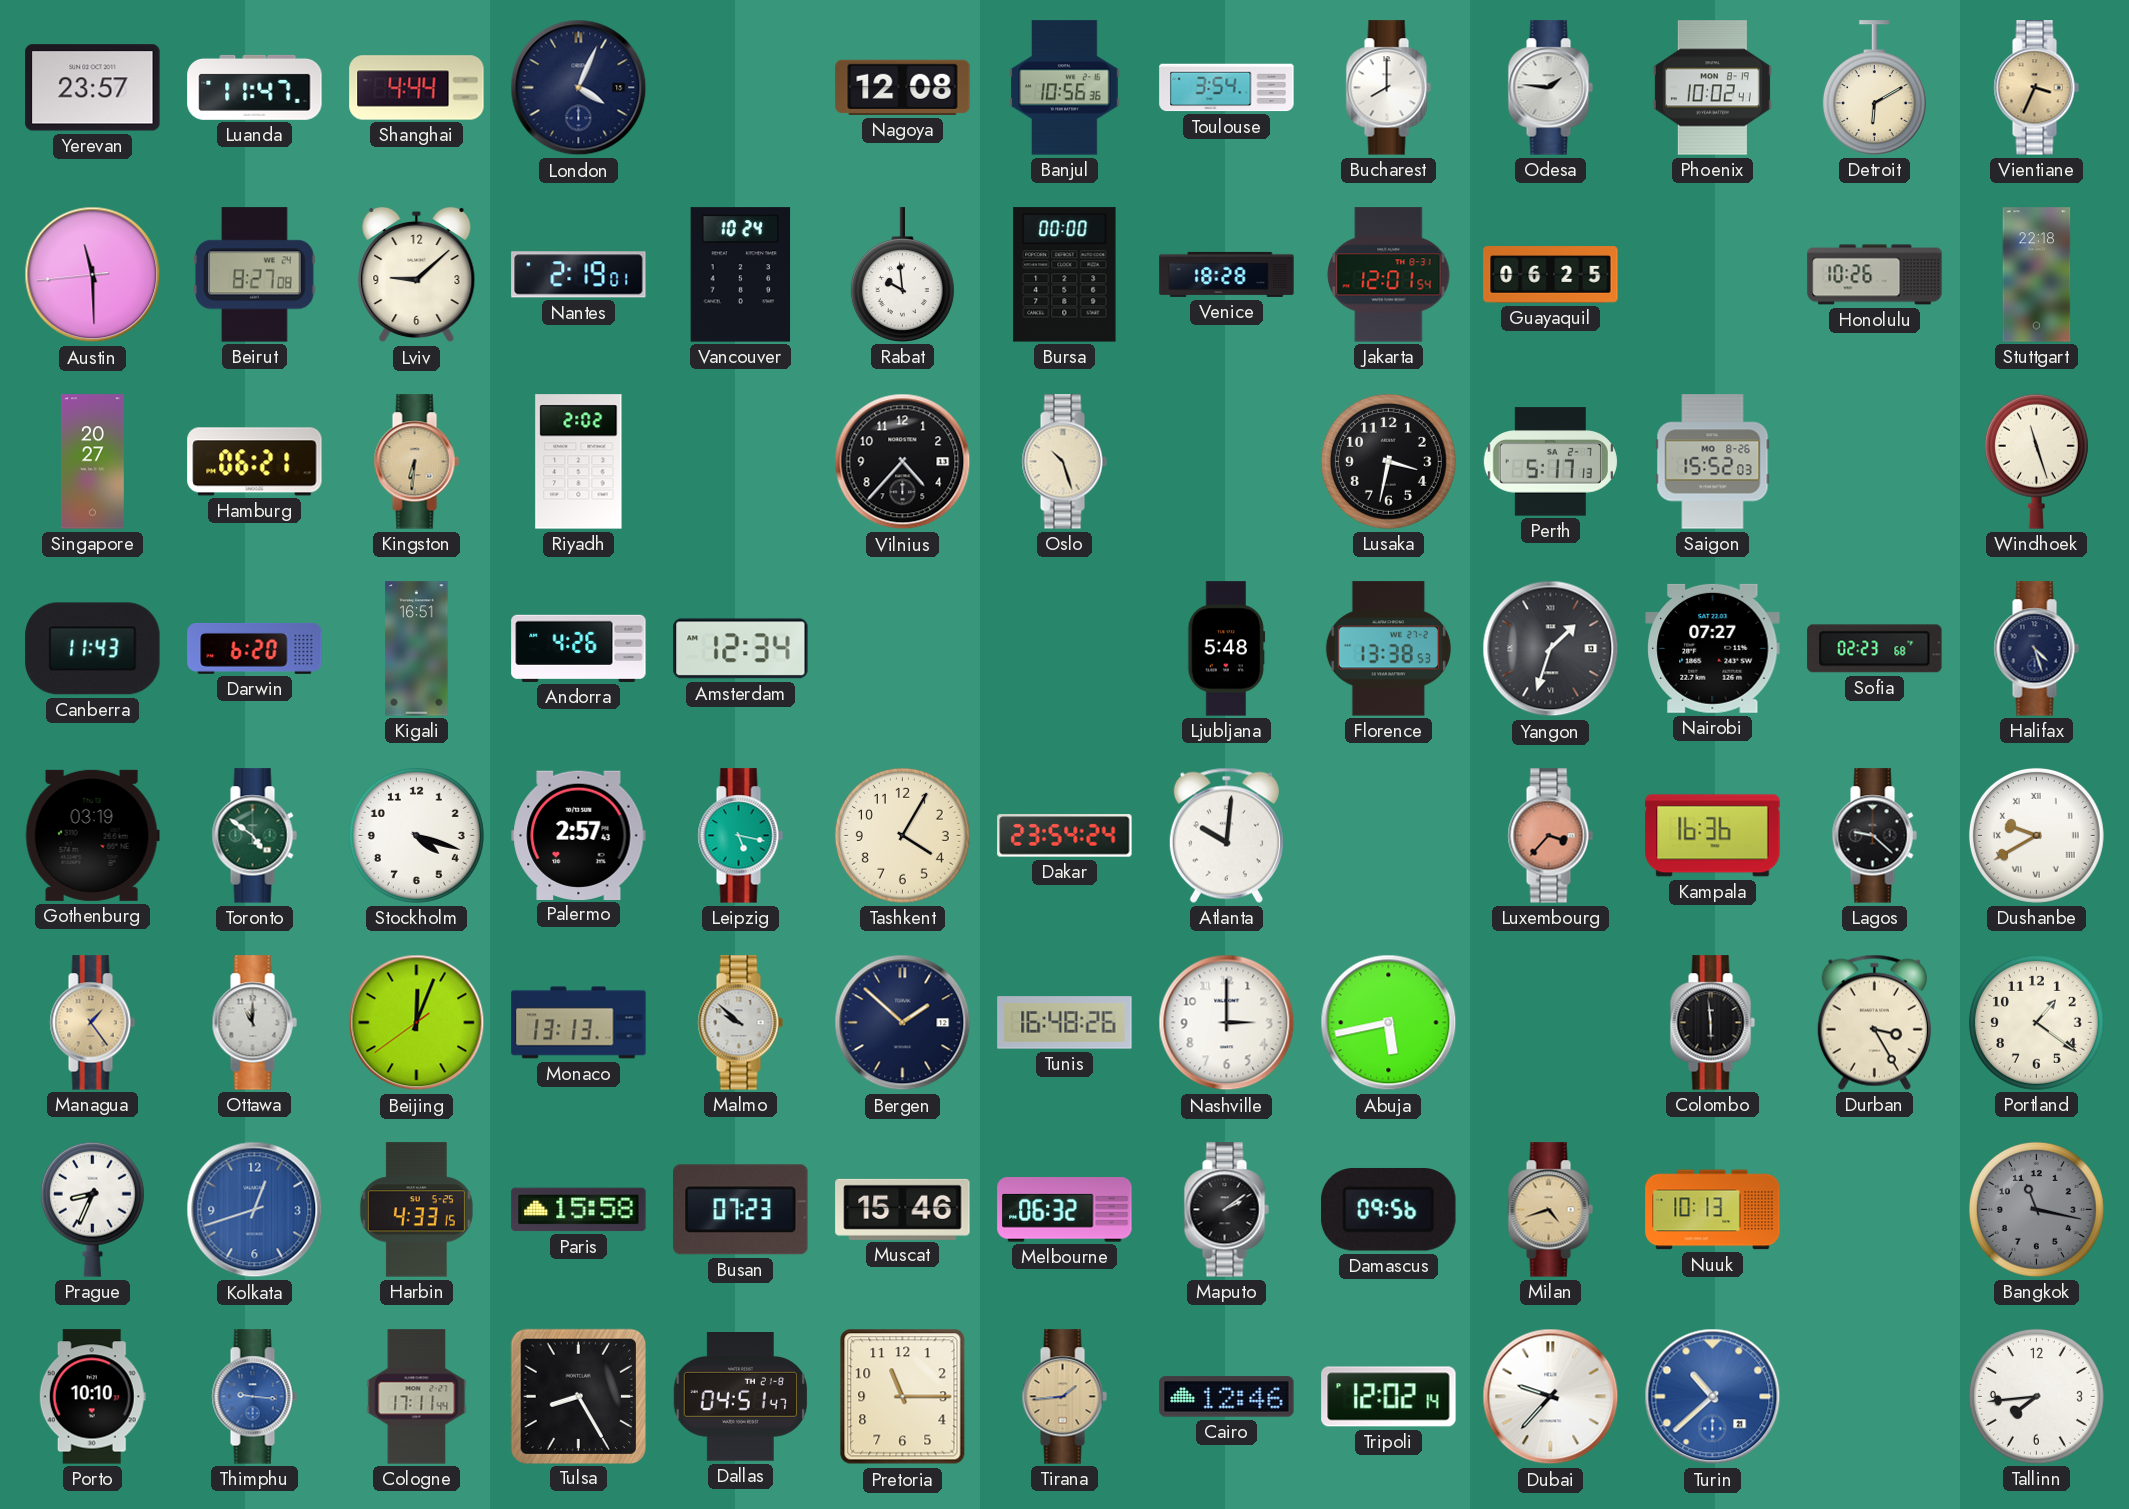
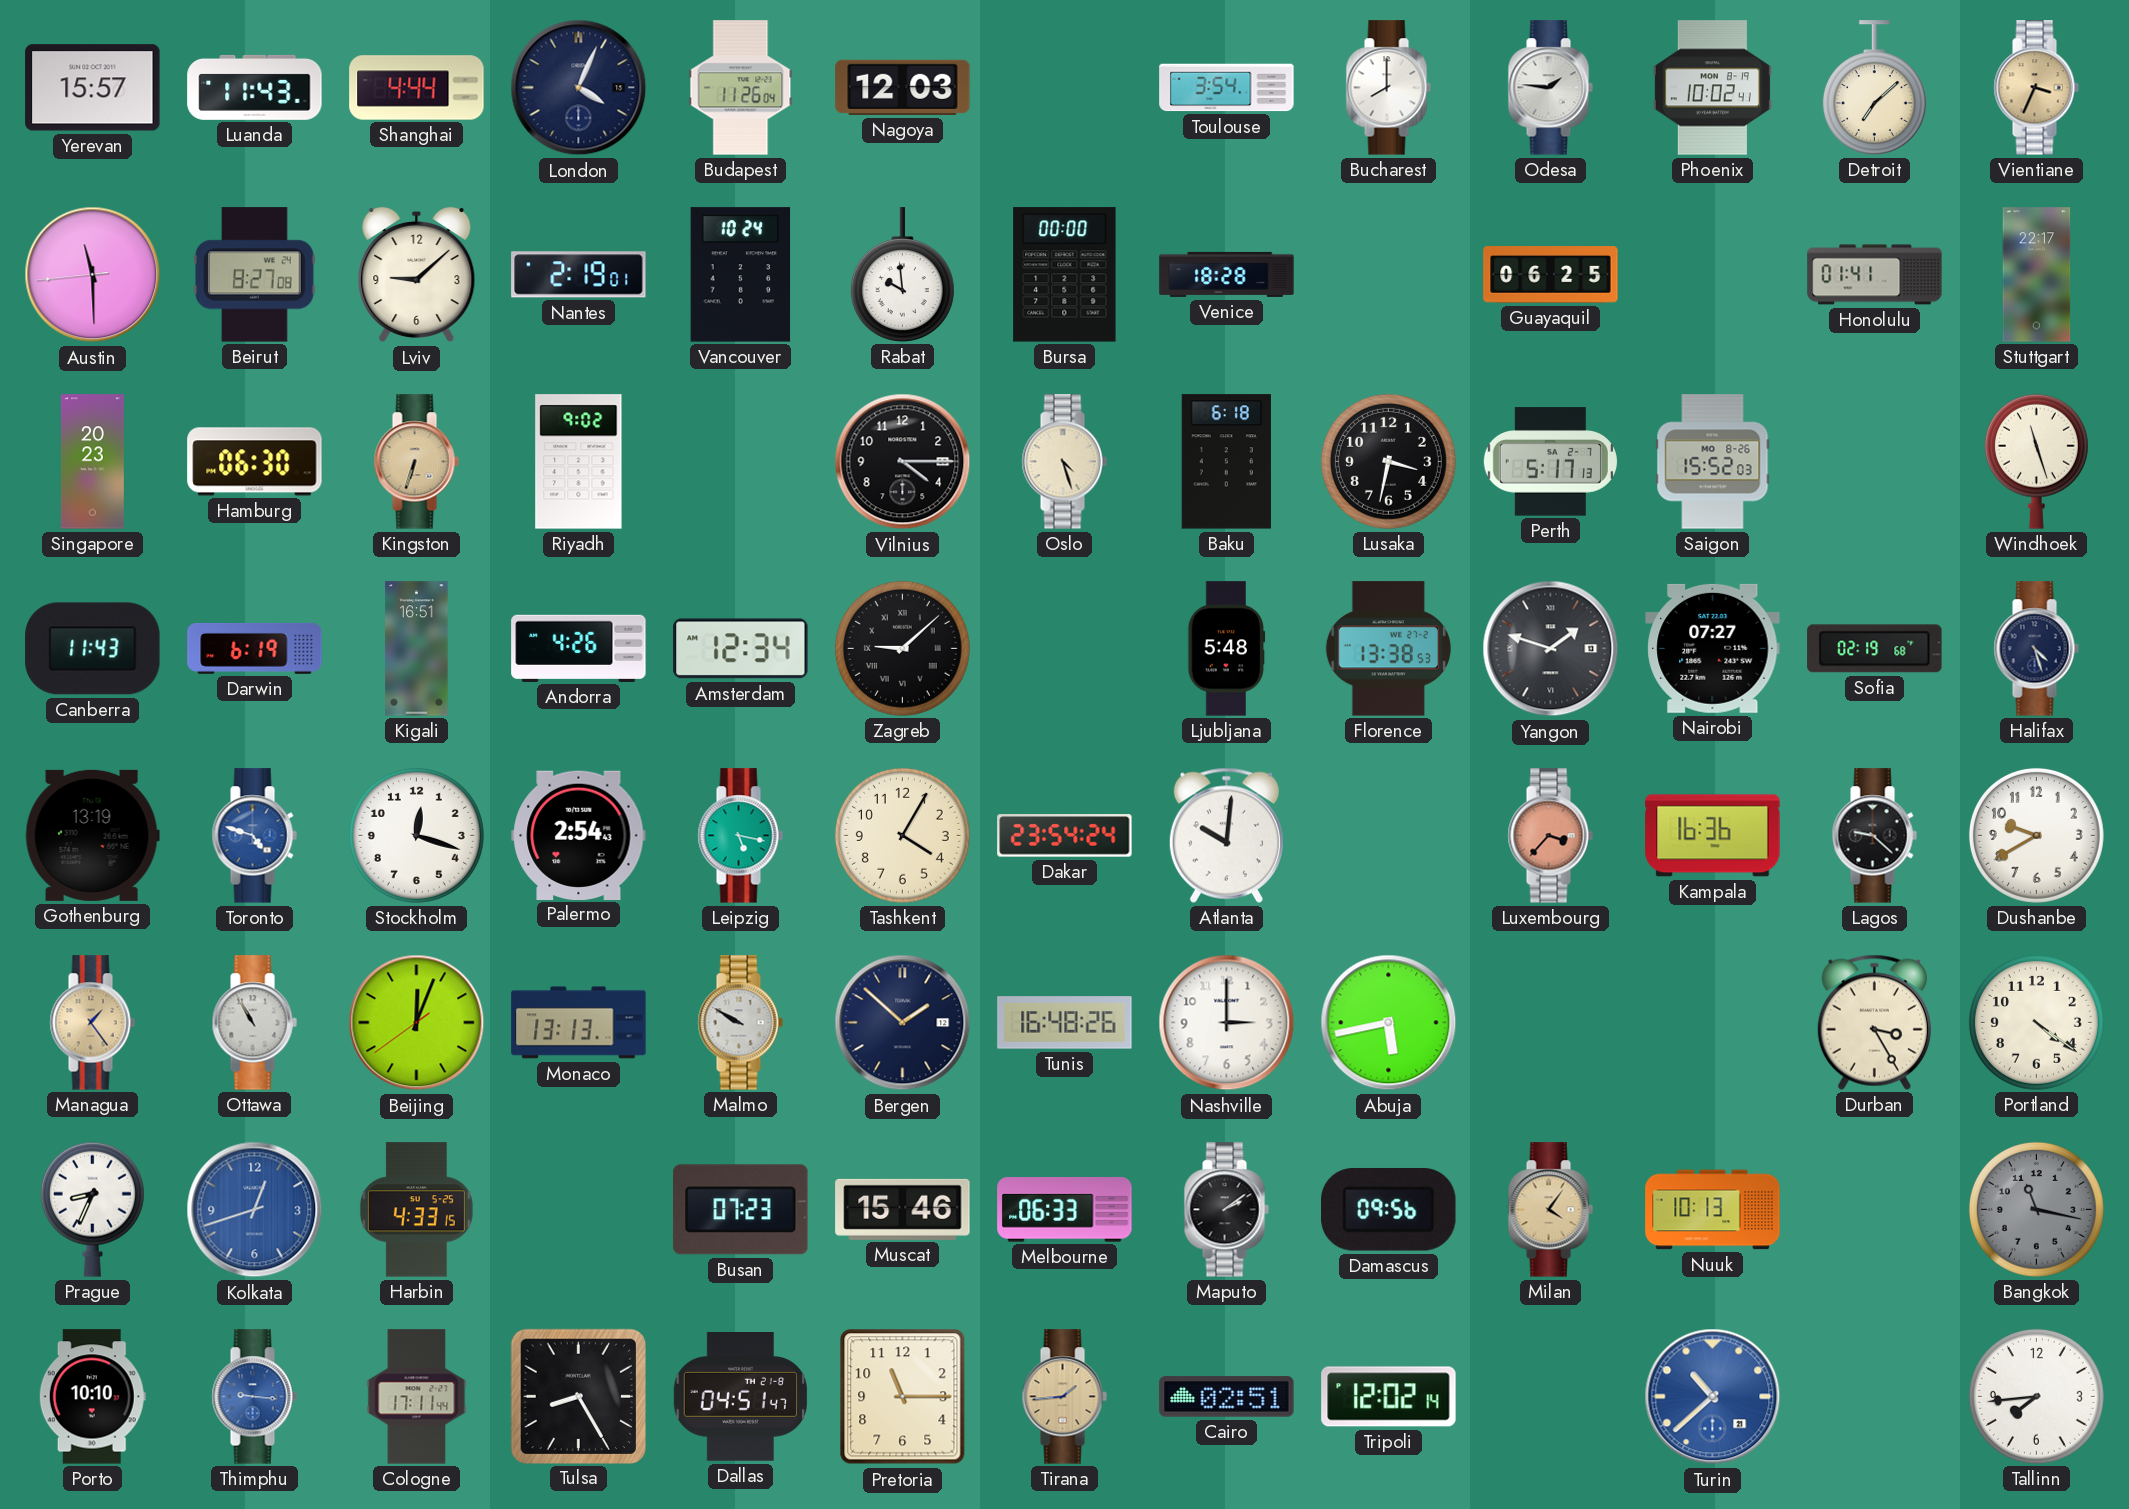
Yerevan: 23:57 -> 15:57 (93, 88)
Luanda: 11:47 -> 11:43 (255, 87)
Budapest: none -> 11:26 (741, 88)
Nagoya: 12:08 -> 12:03 (903, 87)
Banjul: 10:56 -> none (1065, 88)
Detroit: 6:10 -> 7:08 (1874, 88)
Jakarta: 12:01 -> none (1389, 275)
Honolulu: 10:26 -> 01:41 (1875, 275)
Stuttgart: 22:18 -> 22:17 (2037, 275)
Singapore: 20:27 -> 20:23 (92, 462)
Hamburg: 06:21 -> 06:30 (255, 462)
Kingston: 6:31 -> 6:33 (416, 462)
Riyadh: 2:02 -> 9:02 (579, 462)
Vilnius: 4:37 -> 4:15 (903, 462)
Oslo: 10:27 -> 4:27 (1064, 462)
Baku: none -> 6:18 (1226, 462)
Darwin: 6:20 -> 6:19 (255, 648)
Zagreb: none -> 9:08 (902, 648)
Yangon: 1:33 -> 1:48 (1551, 649)
Sofia: 02:23 -> 02:19 (1875, 649)
Gothenburg: 03:19 -> 13:19 (92, 835)
Toronto: 4:51 -> 4:48 (254, 836)
Toronto dial: green -> blue (254, 836)
Stockholm: 4:18 -> 12:18 (416, 835)
Palermo: 2:57 -> 2:54 (579, 835)
Dushanbe numerals: Roman -> Arabic (2036, 835)
Ottawa: 11:00 -> 10:55 (254, 1023)
Malmo: 9:52 -> 9:50 (740, 1023)
Colombo: 5:59 -> none (1712, 1023)
Portland: 1:21 -> 4:21 (2036, 1022)
Paris: 15:58 -> none (579, 1210)
Melbourne: 06:32 -> 06:33 (1065, 1210)
Milan: 4:42 -> 4:06 (1550, 1210)
Cairo: 12:46 -> 02:51 (1227, 1397)
Dubai: 9:37 -> none (1551, 1397)
